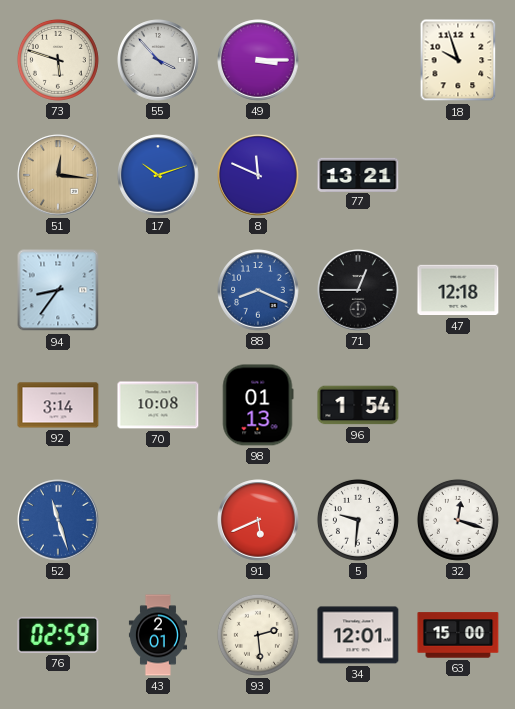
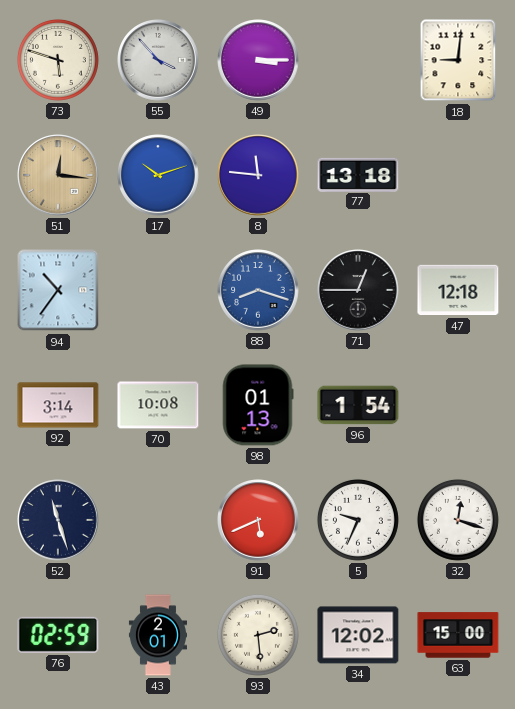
18: 9:57 -> 9:01 (458, 60)
8: 11:49 -> 11:46 (258, 175)
77: 13:21 -> 13:18 (358, 174)
94: 8:36 -> 10:36 (58, 290)
88: 8:19 -> 8:18 (258, 290)
52 dial: blue -> navy (58, 520)
5: 9:31 -> 9:34 (358, 520)
34: 12:01 -> 12:02 (358, 635)
